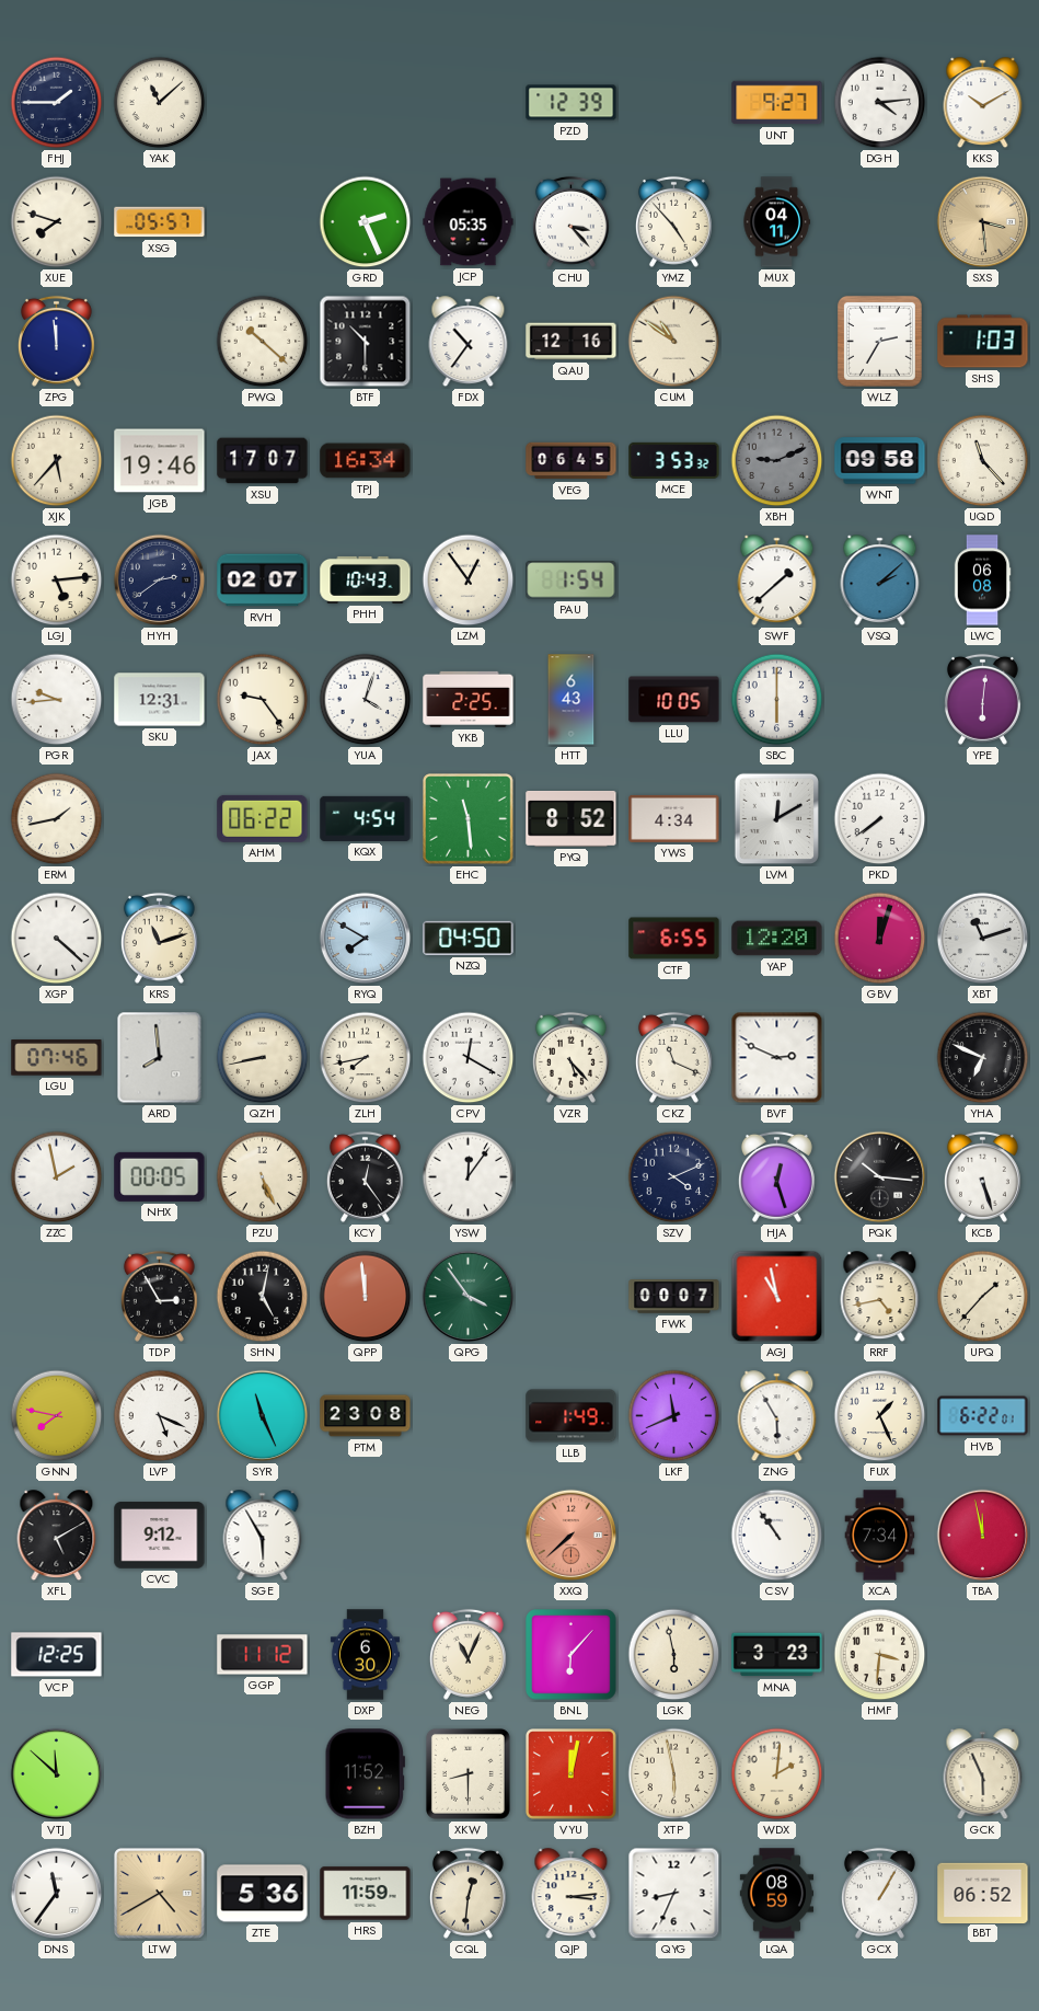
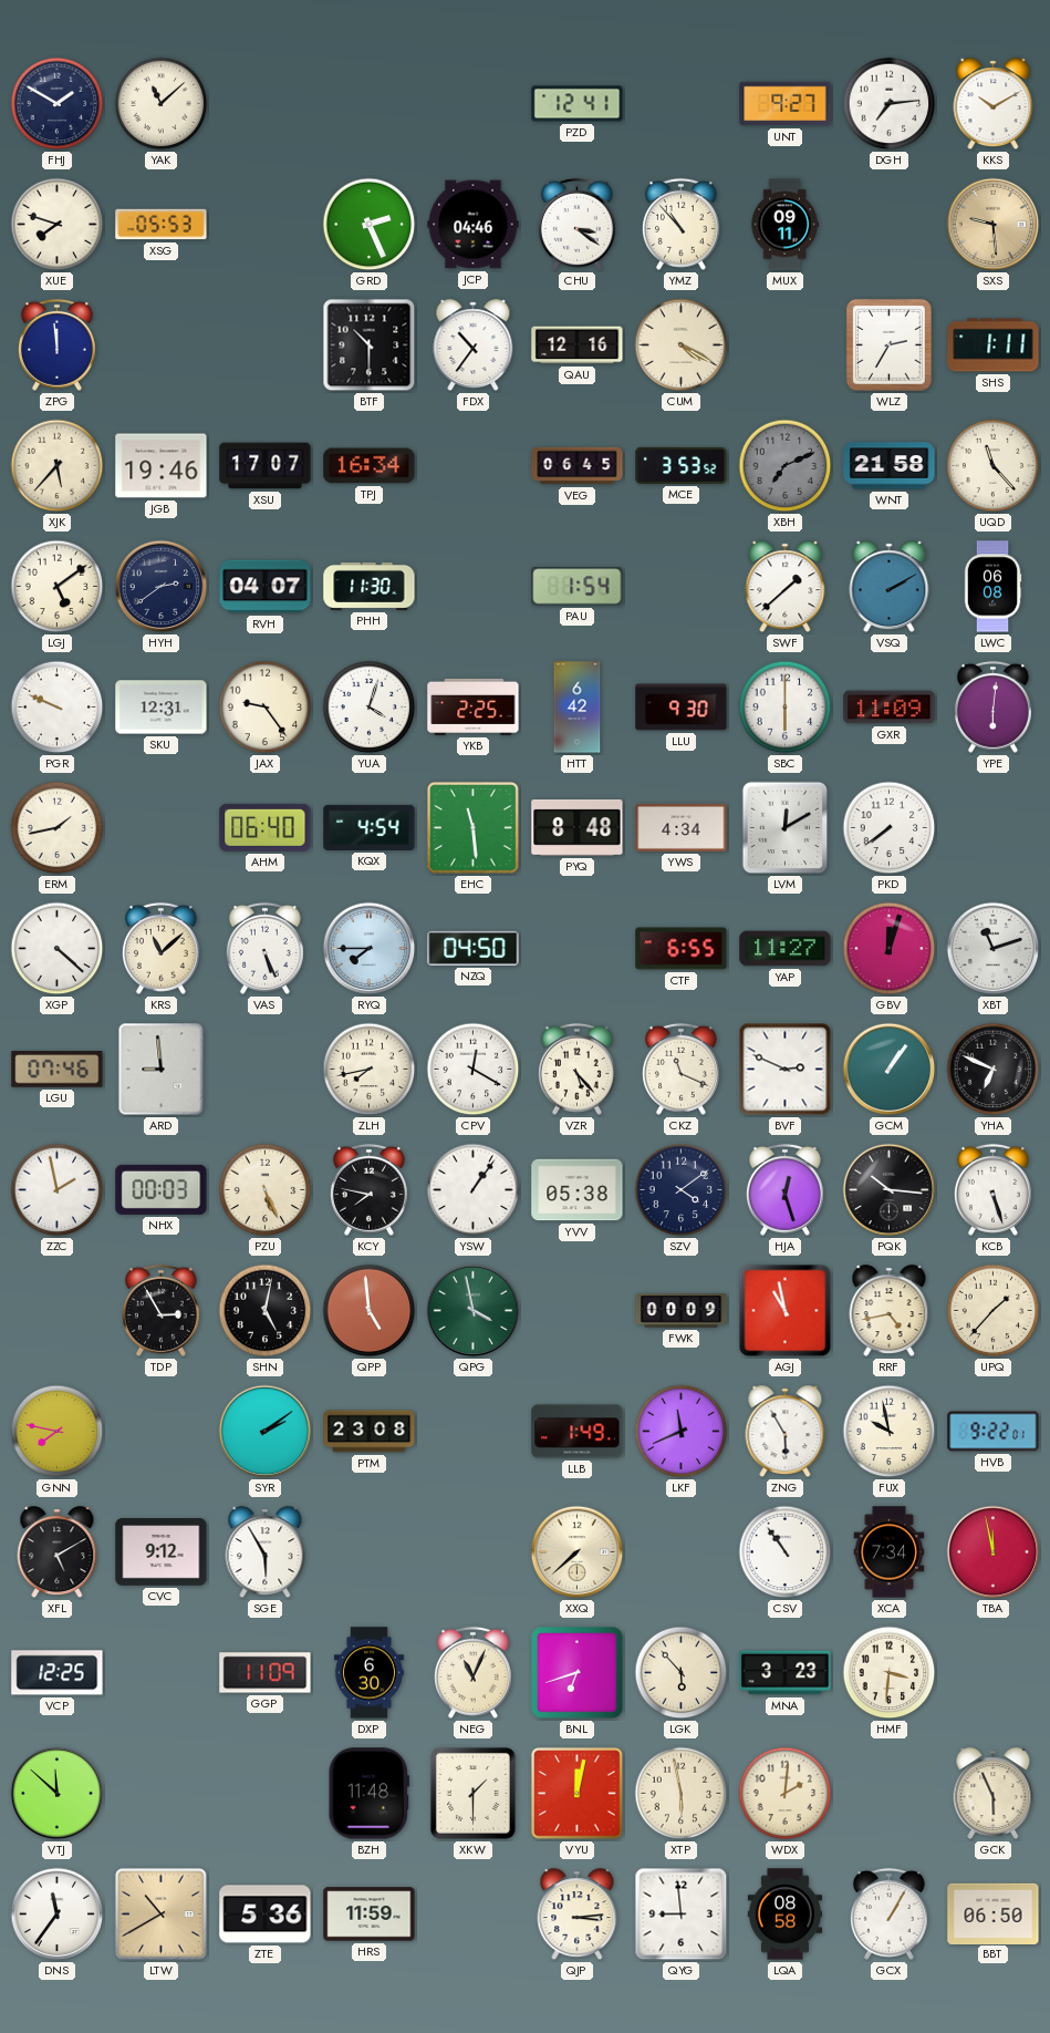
FHJ: 1:45 -> 1:50 (58, 104)
PZD: 12:39 -> 12:41 (578, 104)
DGH: 4:14 -> 7:14 (890, 104)
XSG: 05:57 -> 05:53 (162, 225)
JCP: 05:35 -> 04:46 (474, 225)
CHU: 3:23 -> 3:21 (576, 224)
YMZ: 4:53 -> 10:53 (680, 224)
MUX: 04:11 -> 09:11 (784, 225)
SXS: 3:29 -> 9:29 (994, 225)
PWQ: 10:22 -> none (263, 342)
CUM: 10:51 -> 4:20 (682, 345)
SHS: 1:03 -> 1:11 (994, 345)
MCE: 3:53:32 -> 3:53:52 (682, 465)
XBH: 9:11 -> 7:11 (786, 466)
WNT: 09:58 -> 21:58 (890, 466)
LGJ: 5:14 -> 5:09 (58, 587)
RVH: 02:07 -> 04:07 (266, 587)
PHH: 10:43 -> 11:30 (370, 586)
LZM: 12:54 -> none (469, 581)
VSQ: 2:08 -> 2:10 (890, 587)
PGR: 9:44 -> 9:49 (58, 708)
HTT: 6:43 -> 6:42 (578, 708)
LLU: 10:05 -> 9:30 (682, 708)
GXR: none -> 11:09 (890, 708)
AHM: 06:22 -> 06:40 (266, 827)
PYQ: 8:52 -> 8:48 (578, 828)
KRS: 11:12 -> 11:08 (160, 948)
VAS: none -> 5:26 (264, 948)
RYQ: 7:50 -> 7:45 (370, 949)
YAP: 12:20 -> 11:27 (786, 949)
ARD: 7:59 -> 8:59 (162, 1070)
QZH: 8:43 -> none (263, 1058)
GCM: none -> 1:06 (890, 1070)
NHX: 00:05 -> 00:03 (162, 1189)
KCY: 12:24 -> 7:47 (368, 1189)
YSW: 12:06 -> 1:06 (474, 1190)
YVV: none -> 05:38 (578, 1190)
SZV: 4:11 -> 4:09 (682, 1190)
QPP: 11:59 -> 4:59 (370, 1311)
QPG: 3:54 -> 3:58 (474, 1311)
FWK: 00:07 -> 00:09 (682, 1311)
LVP: 5:19 -> none (160, 1416)
SYR: 11:26 -> 2:09 (266, 1432)
FUX: 1:26 -> 9:58 (890, 1432)
HVB: 6:22 -> 9:22 (994, 1432)
XXQ dial: salmon -> cream (578, 1552)
GGP: 11:12 -> 11:09 (266, 1673)
BNL: 6:07 -> 6:42 (578, 1673)
LGK: 5:58 -> 5:53 (682, 1673)
BZH: 11:52 -> 11:48 (368, 1794)
XKW: 8:30 -> 1:30 (472, 1793)
LTW: 4:40 -> 10:40 (162, 1915)
CQL: 12:31 -> none (467, 1893)
QYG: 8:34 -> 8:59 (682, 1915)
LQA: 08:59 -> 08:58 (784, 1915)
BBT: 06:52 -> 06:50 (994, 1913)
